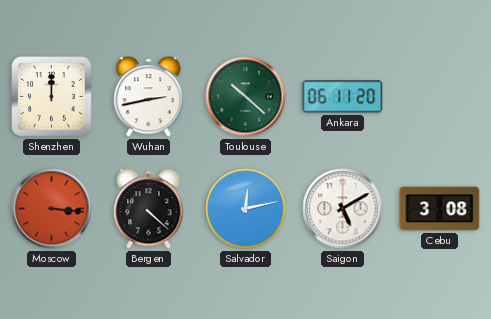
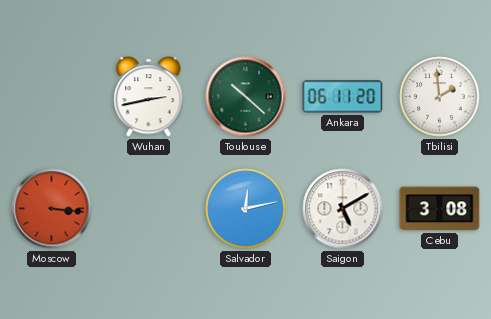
Shenzhen: 12:00 -> none (52, 97)
Tbilisi: none -> 1:59 (440, 97)
Bergen: 4:22 -> none (149, 209)
